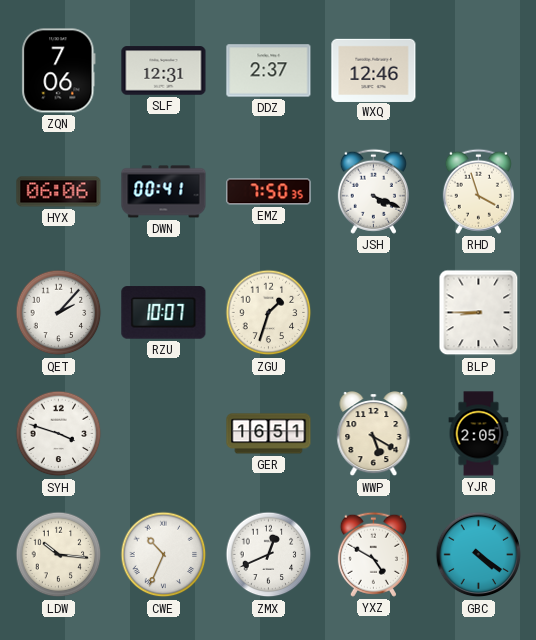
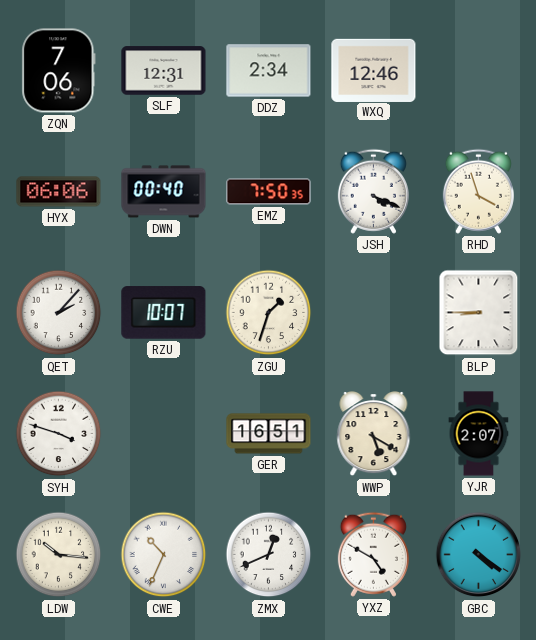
DDZ: 2:37 -> 2:34 (269, 71)
DWN: 00:41 -> 00:40 (164, 192)
YJR: 2:05 -> 2:07 (479, 434)
